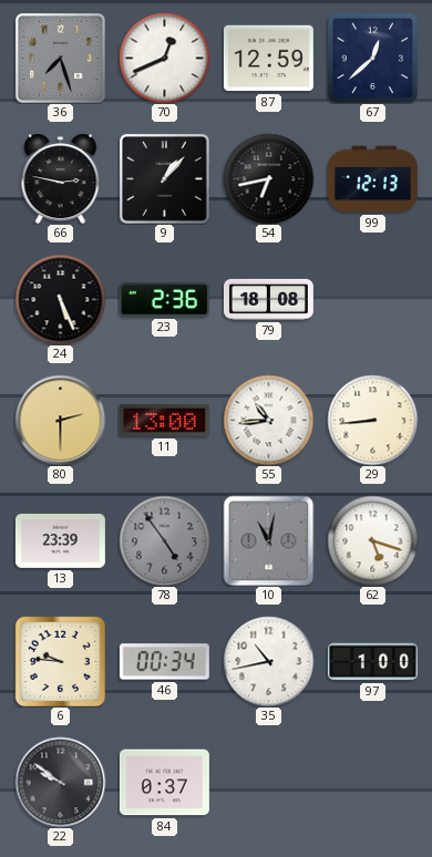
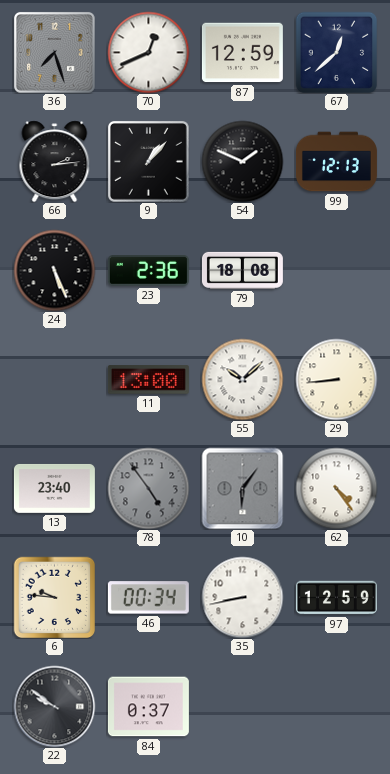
66: 2:47 -> 2:14 (55, 161)
54: 6:43 -> 1:49 (242, 161)
80: 2:30 -> none (60, 420)
55: 10:44 -> 10:08 (242, 379)
13: 23:39 -> 23:40 (54, 488)
10: 11:02 -> 6:06 (242, 488)
62: 5:18 -> 4:24 (336, 488)
35: 10:43 -> 8:43 (242, 597)
97: 1:00 -> 12:59 (336, 598)
